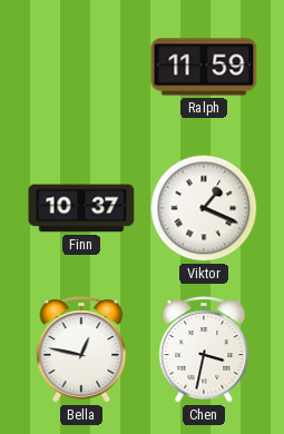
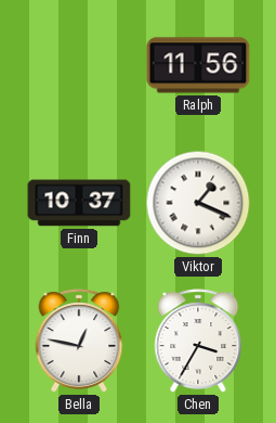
Ralph: 11:59 -> 11:56 (198, 65)
Chen: 3:32 -> 3:35 (198, 341)
